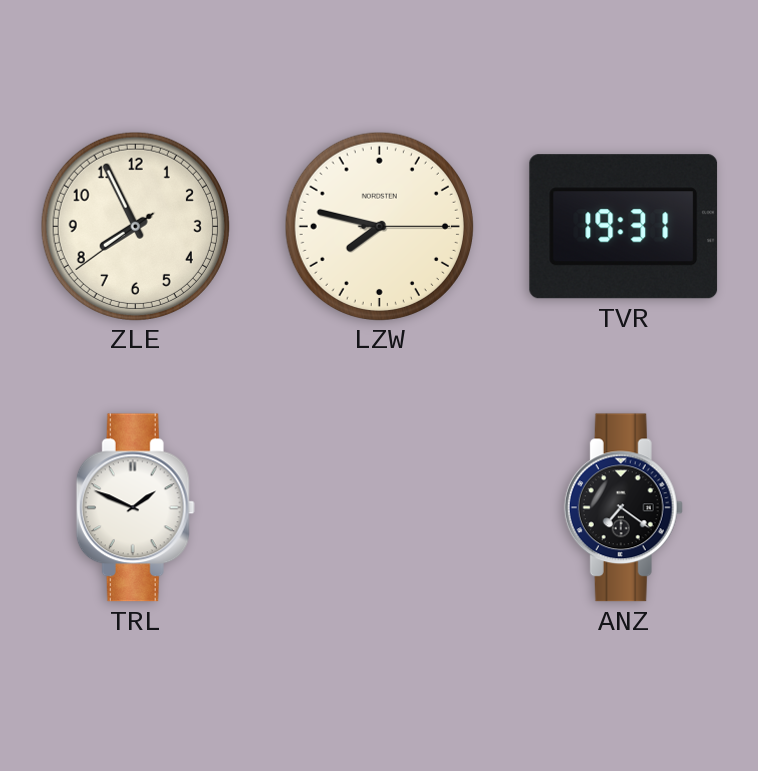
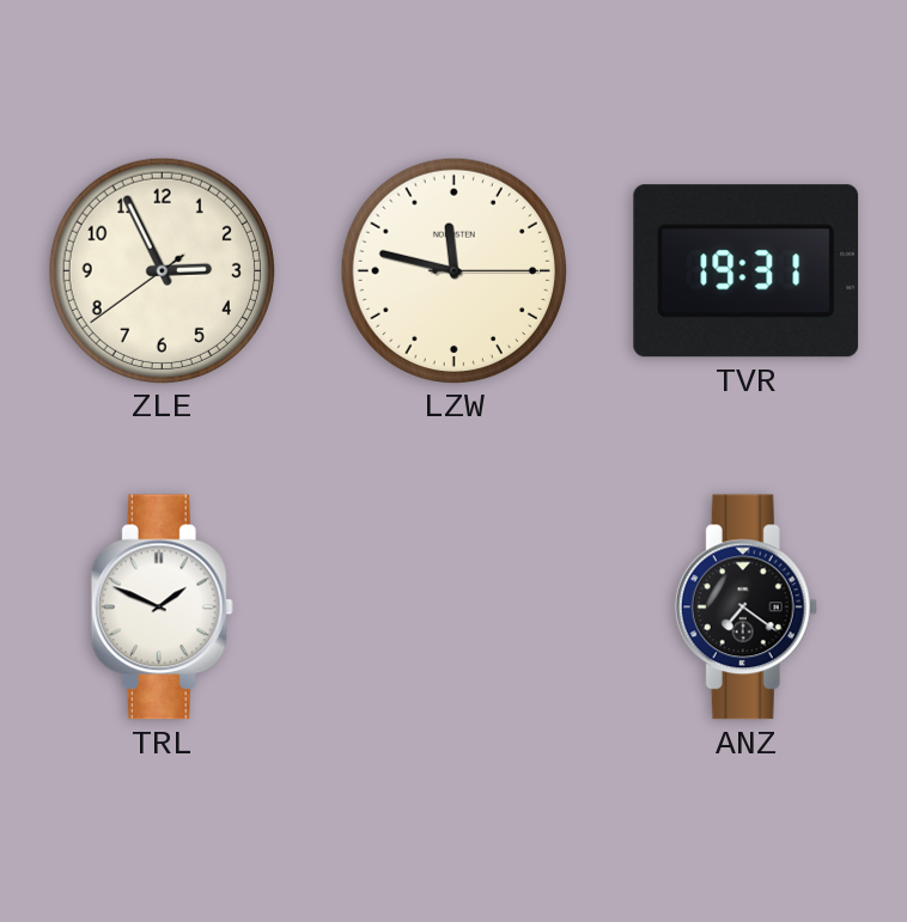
ZLE: 7:55 -> 2:55 (162, 270)
LZW: 7:47 -> 11:47 (453, 270)
